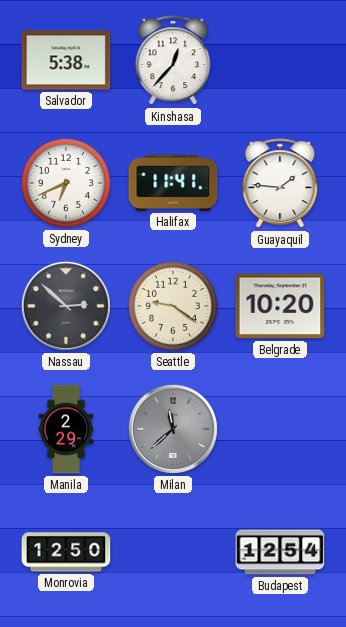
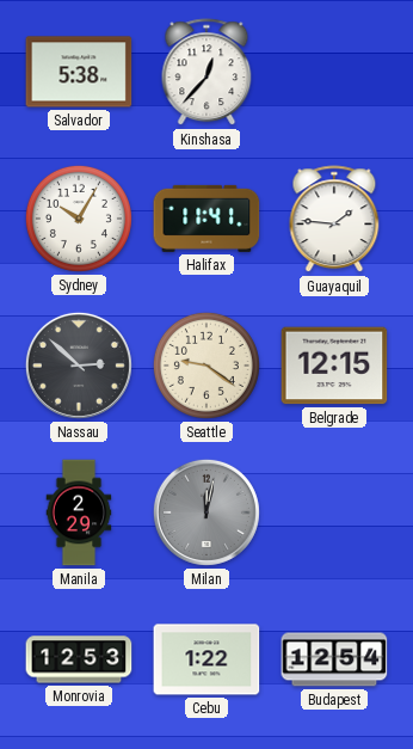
Sydney: 6:41 -> 10:05 (79, 219)
Belgrade: 10:20 -> 12:15 (334, 366)
Milan: 11:38 -> 12:02 (207, 512)
Monrovia: 12:50 -> 12:53 (79, 659)
Cebu: none -> 1:22 (207, 659)
